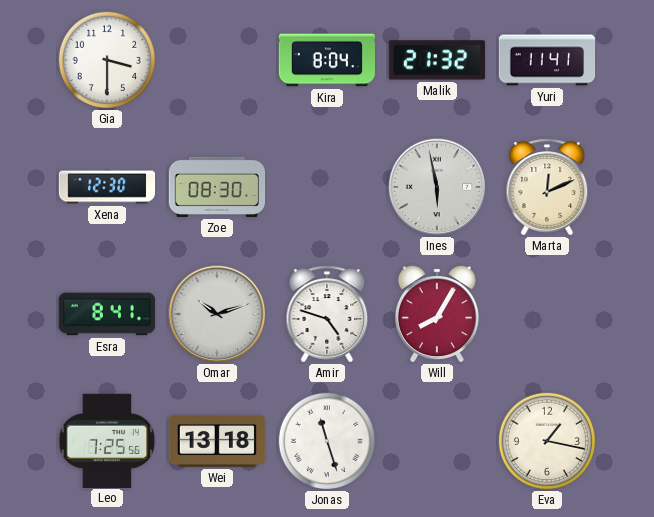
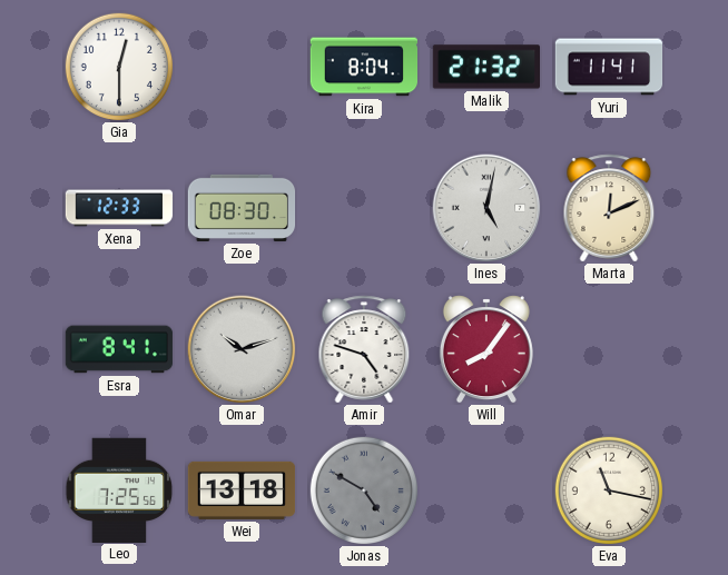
Gia: 3:30 -> 12:30 (118, 66)
Xena: 12:30 -> 12:33 (119, 208)
Ines: 5:58 -> 5:02 (486, 208)
Will: 8:05 -> 8:06 (486, 349)
Jonas: 11:27 -> 4:50 (363, 489)
Jonas dial: white -> grey (363, 489)
Eva: 1:17 -> 11:17 (608, 489)
